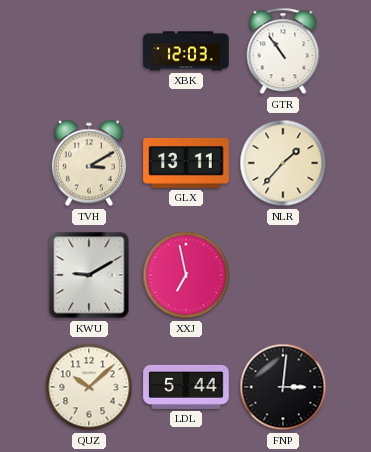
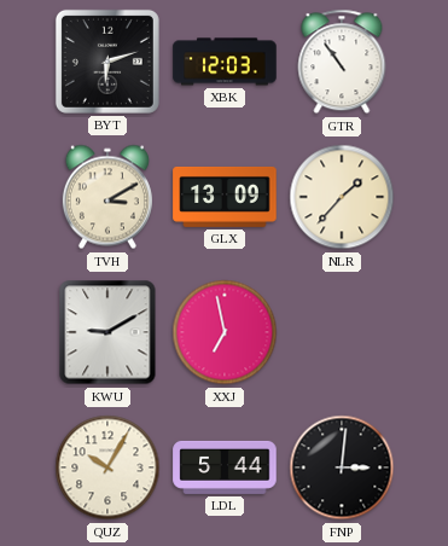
BYT: none -> 6:12 (107, 62)
GLX: 13:11 -> 13:09 (225, 197)
QUZ: 10:08 -> 10:05 (107, 467)
